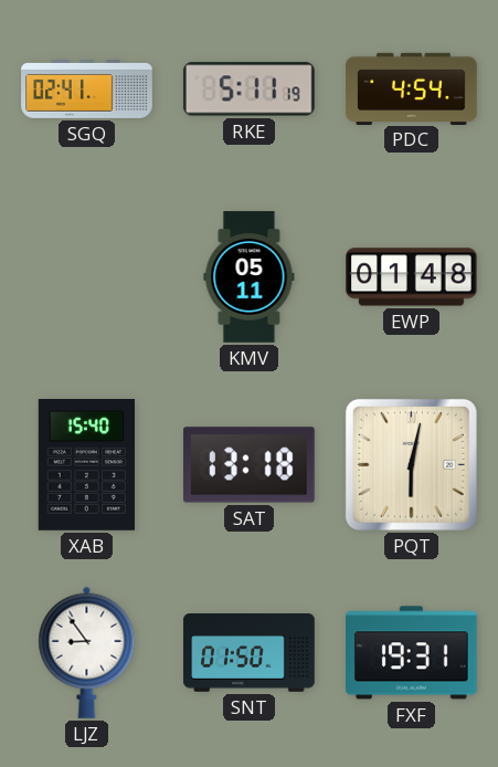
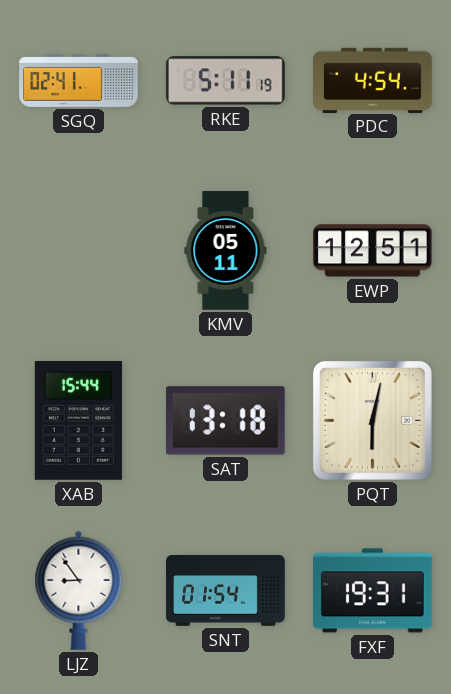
EWP: 01:48 -> 12:51 (373, 251)
XAB: 15:40 -> 15:44 (78, 421)
SNT: 01:50 -> 01:54 (226, 591)
